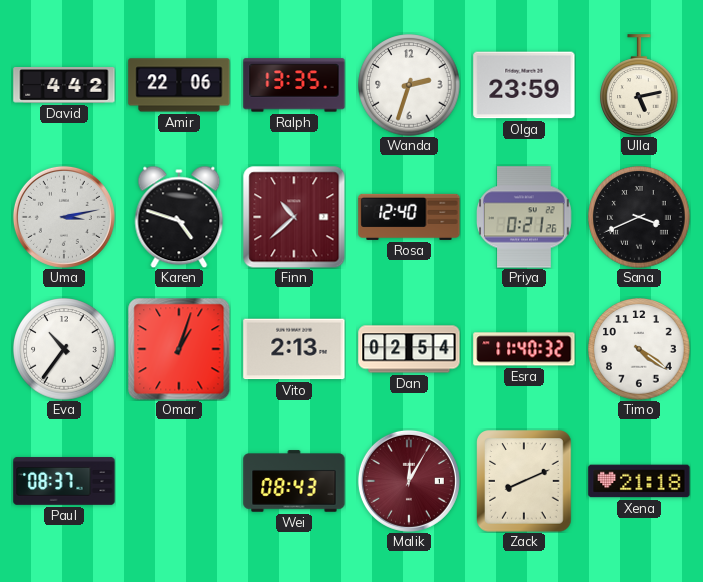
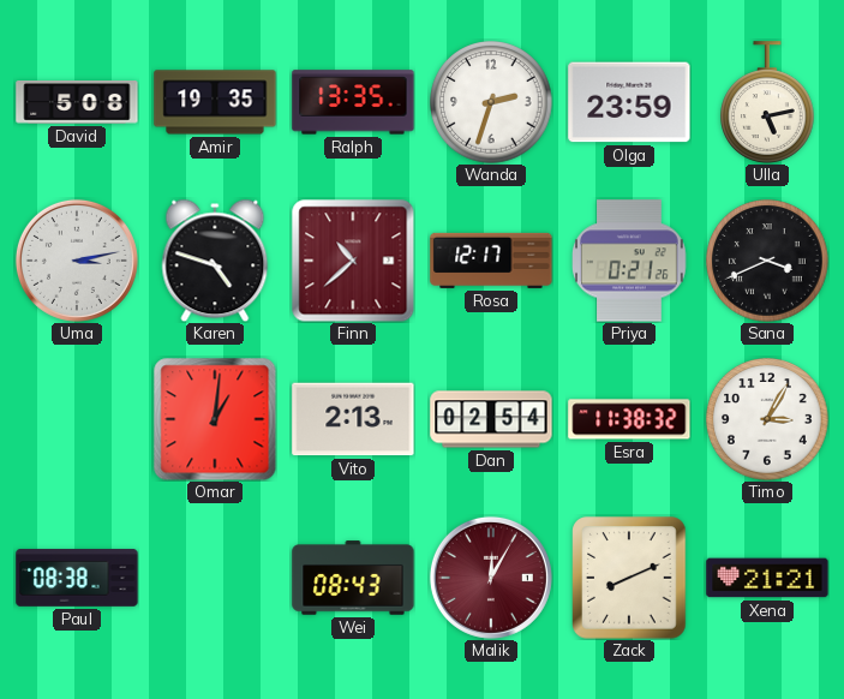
David: 4:42 -> 5:08 (77, 103)
Amir: 22:06 -> 19:35 (215, 102)
Rosa: 12:40 -> 12:17 (491, 261)
Eva: 10:36 -> none (64, 349)
Omar: 1:03 -> 1:01 (215, 419)
Esra: 11:40 -> 11:38 (629, 419)
Timo: 4:21 -> 3:05 (767, 419)
Paul: 08:37 -> 08:38 (77, 578)
Xena: 21:18 -> 21:21 (767, 578)
